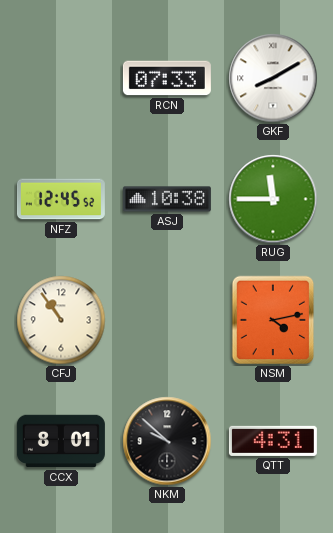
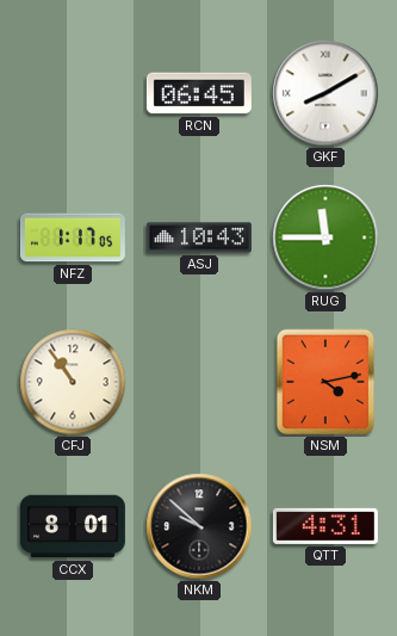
RCN: 07:33 -> 06:45 (199, 93)
NFZ: 12:45 -> 1:17 (73, 237)
ASJ: 10:38 -> 10:43 (199, 237)
